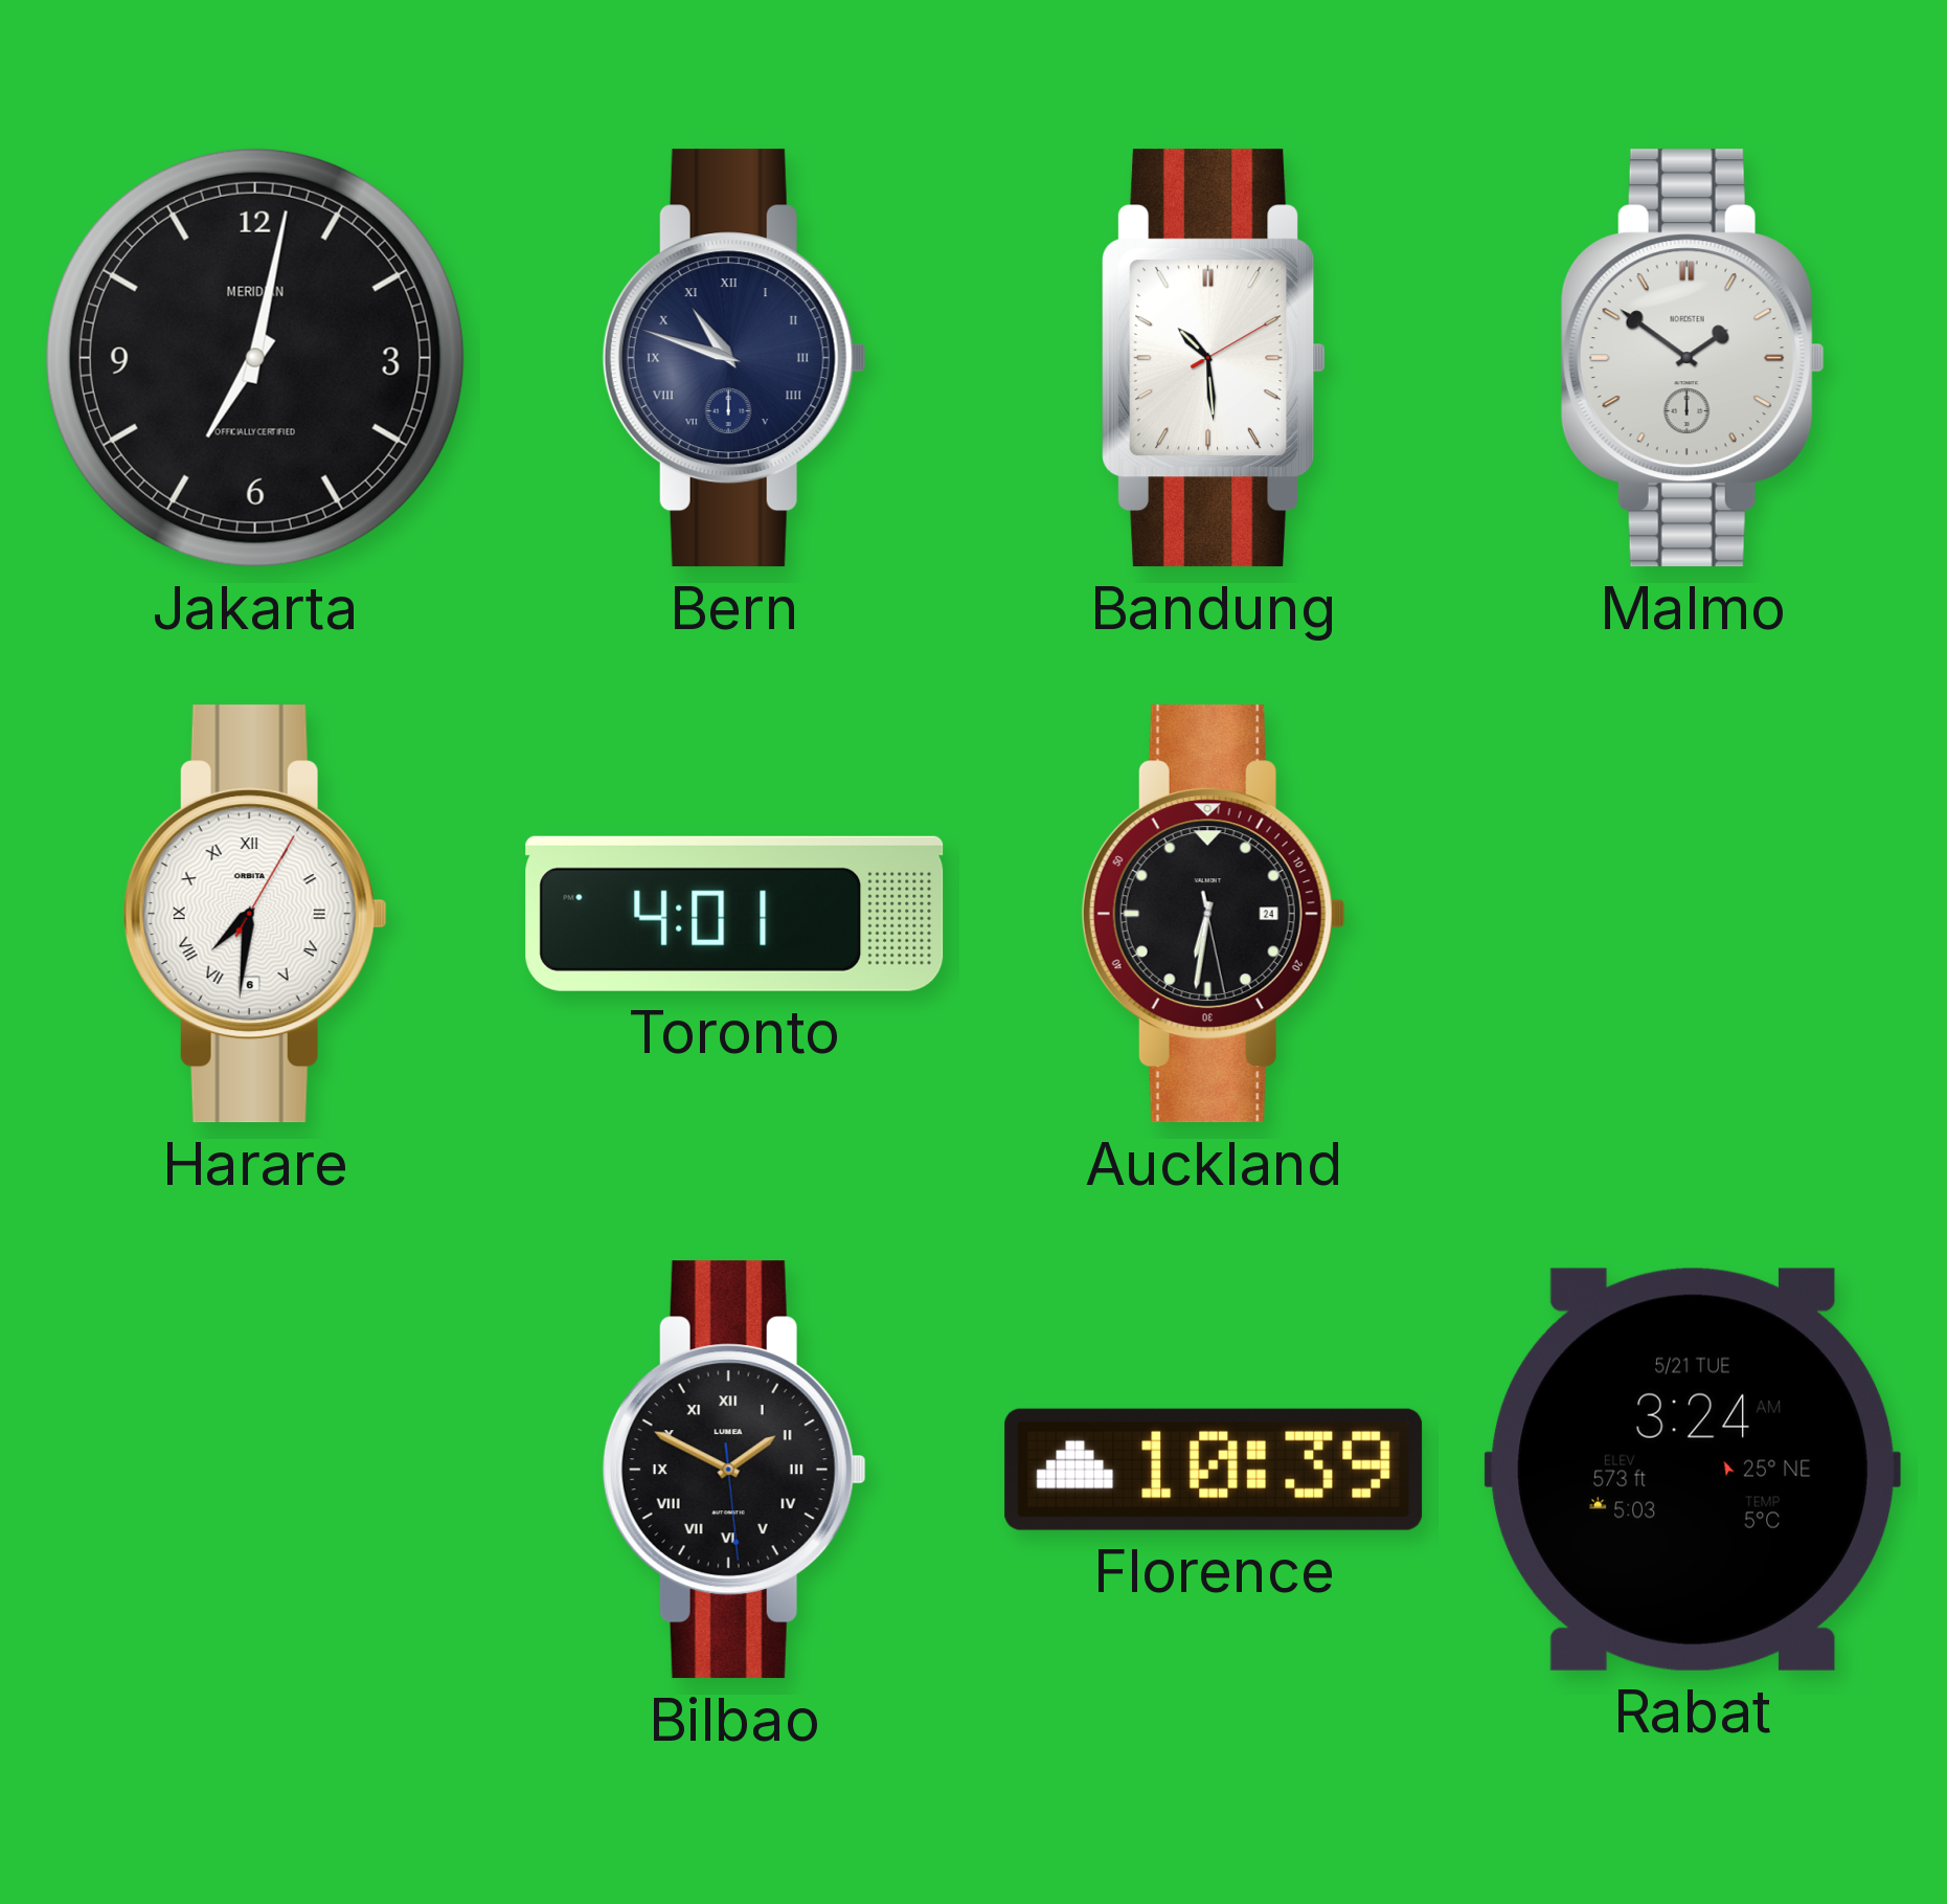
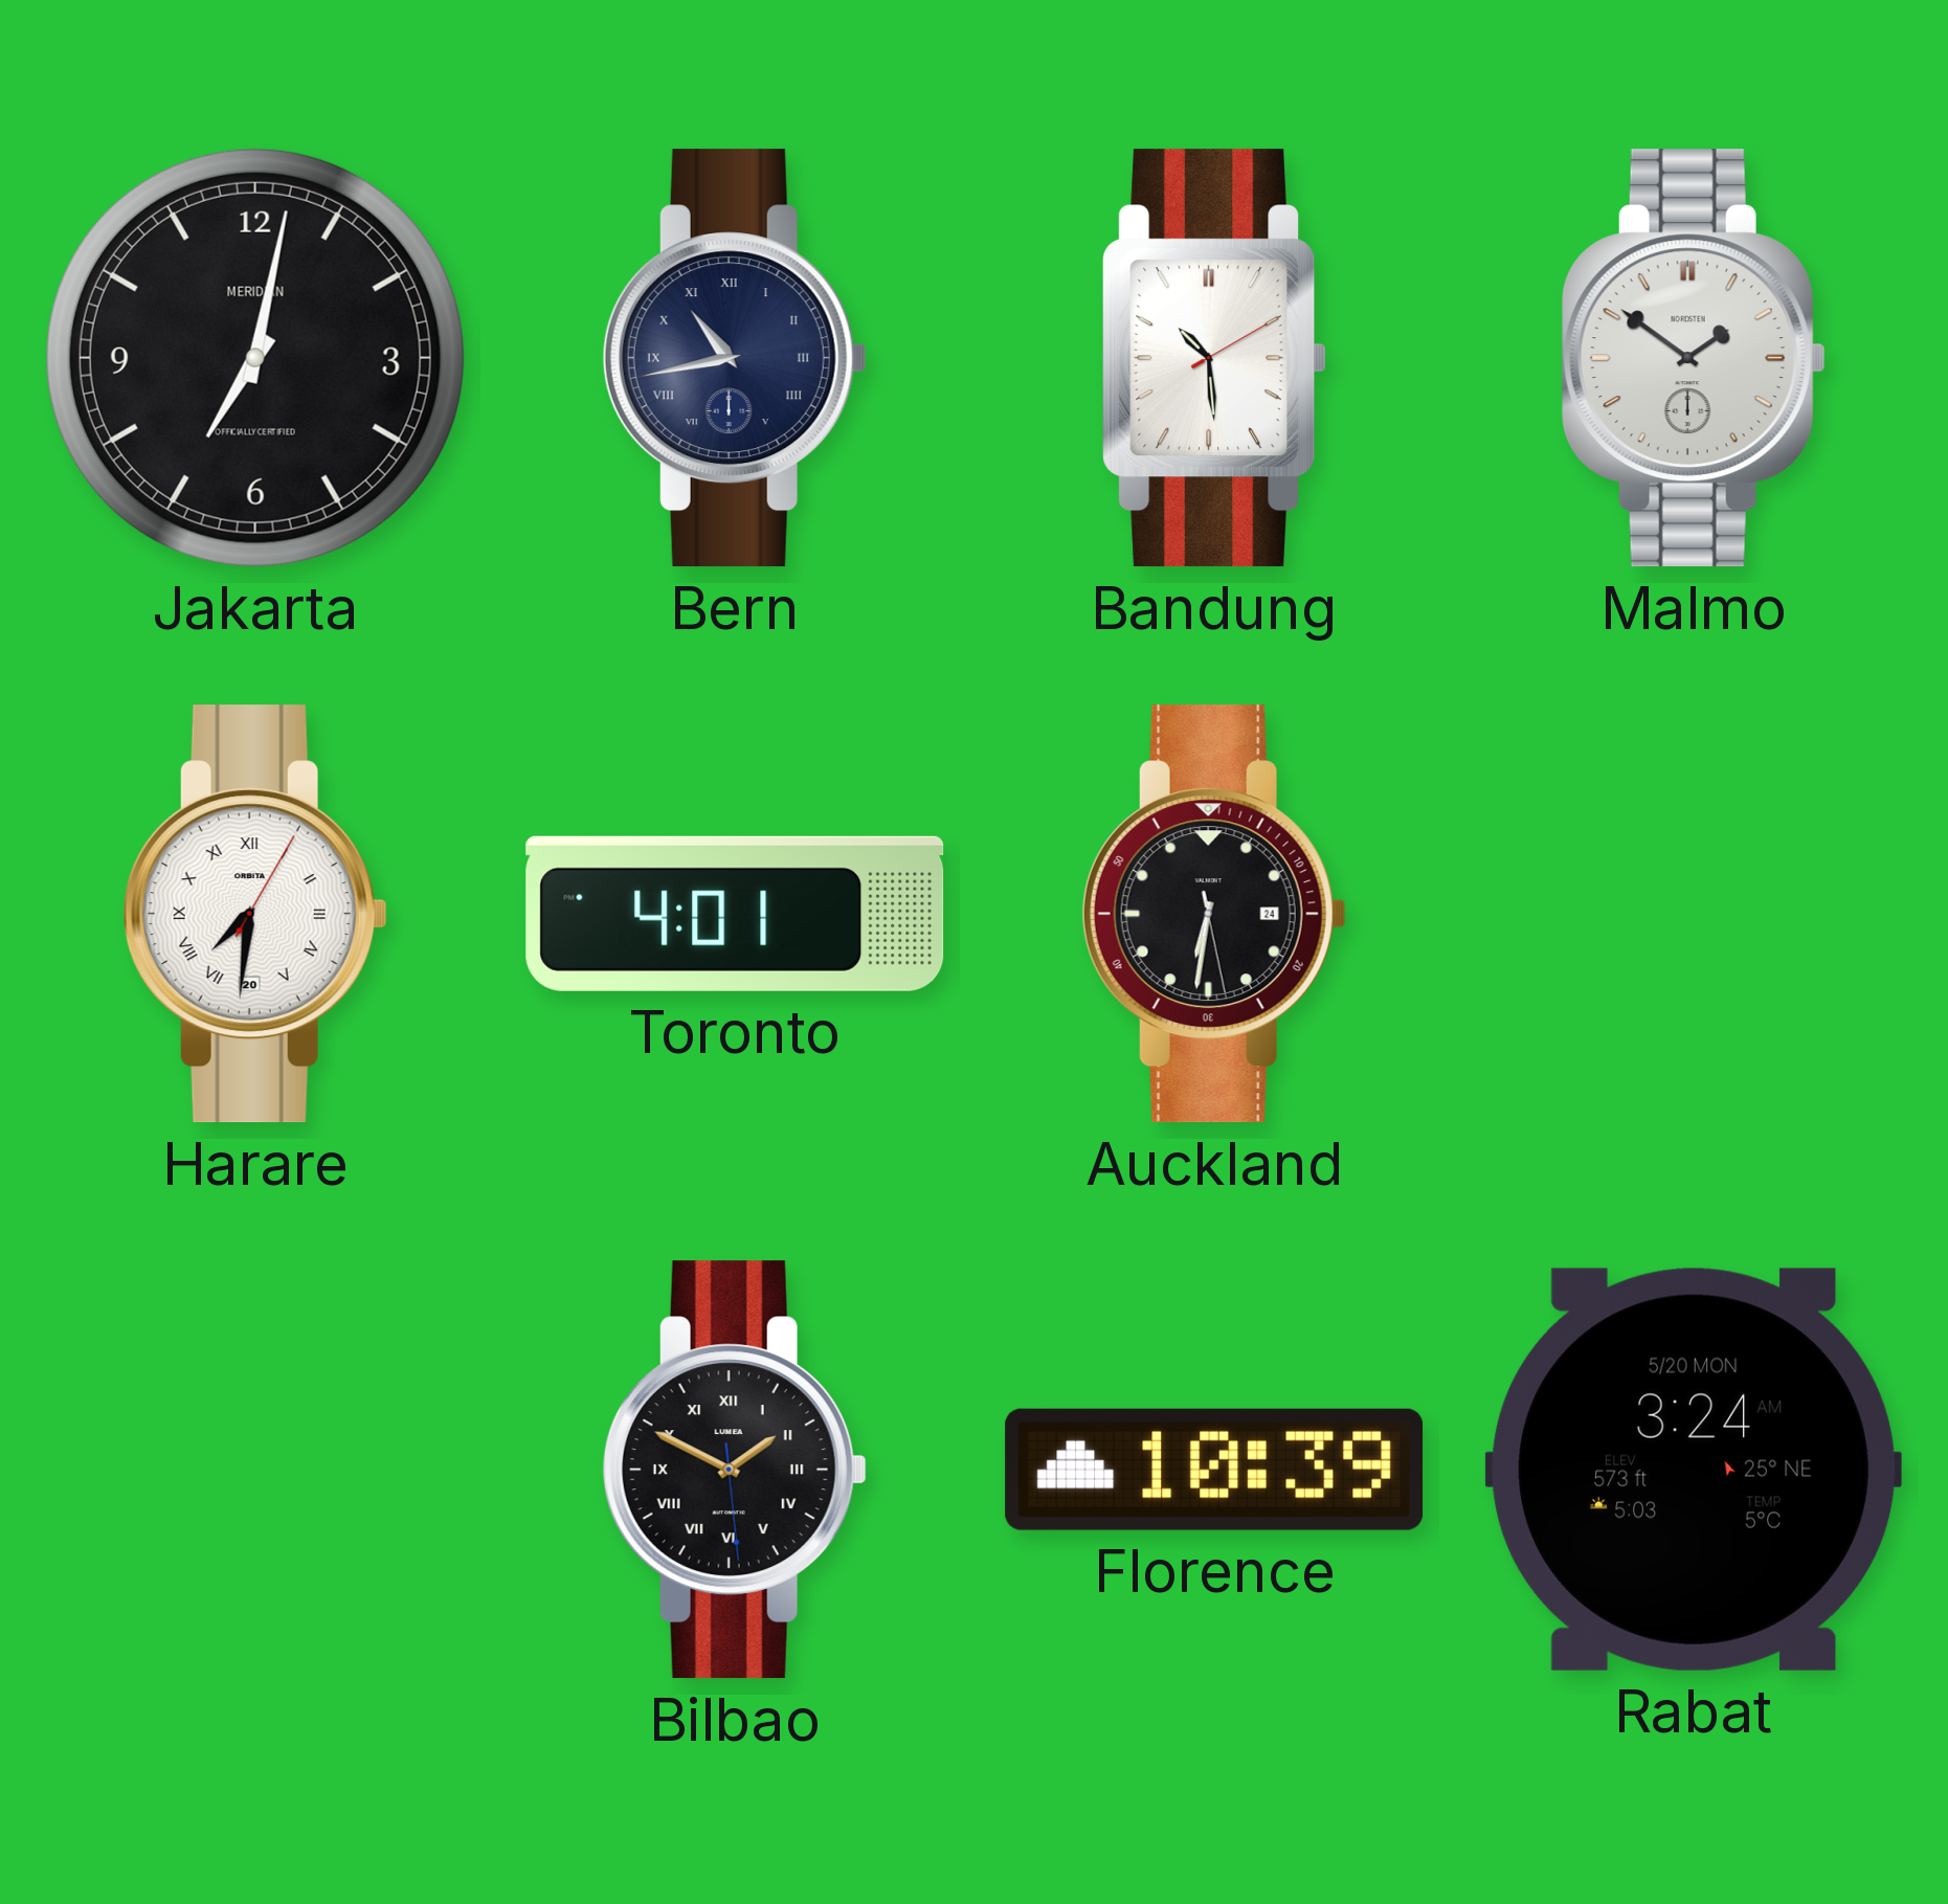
Bern: 10:48 -> 10:43 (735, 358)
Harare date: 6 -> 20 (255, 914)
Rabat date: 5/21 TUE -> 5/20 MON (1693, 1470)
